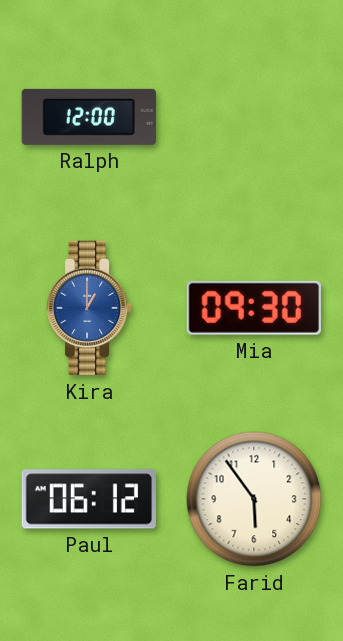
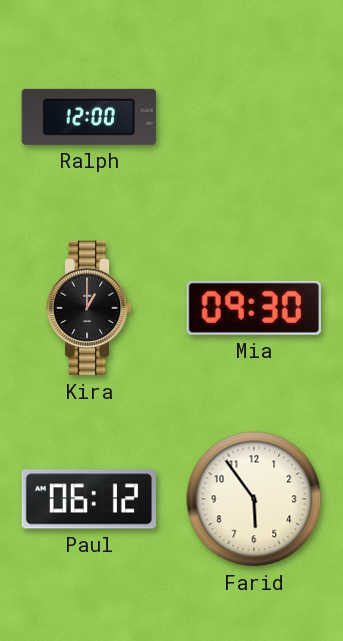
Kira dial: blue -> black (89, 308)
